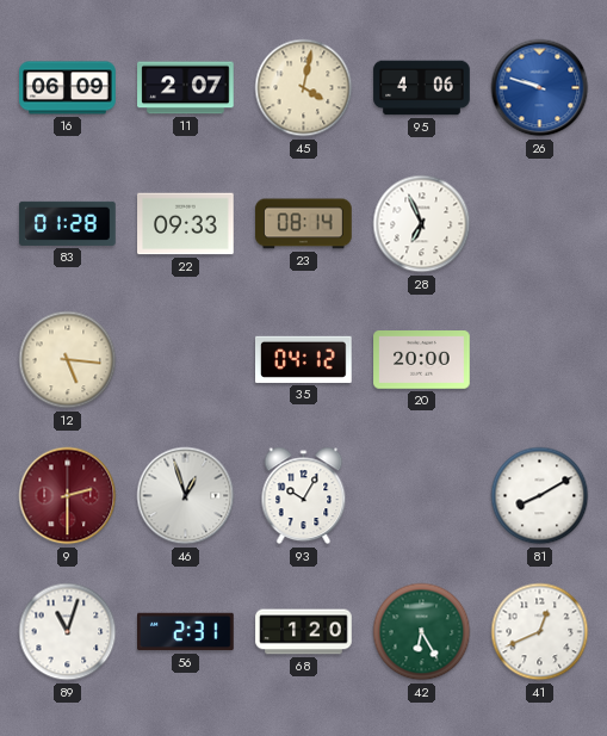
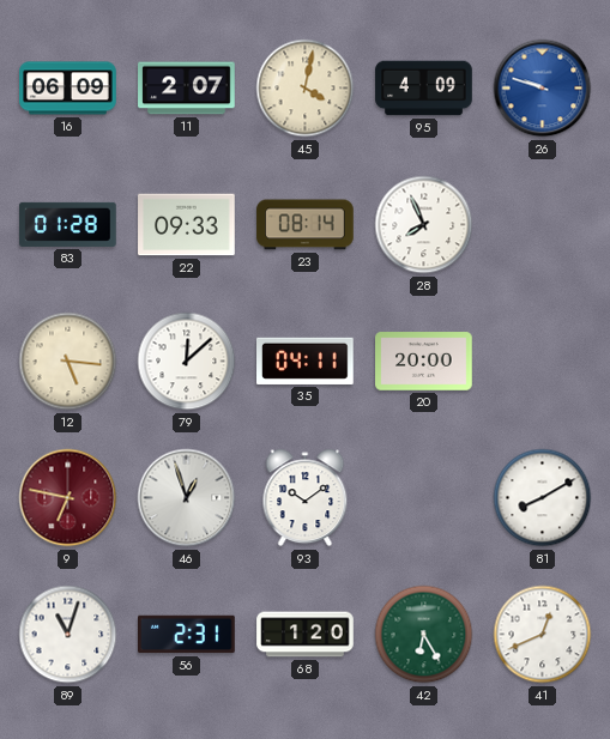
95: 4:06 -> 4:09 (424, 89)
28: 6:56 -> 7:56 (424, 225)
79: none -> 12:08 (187, 362)
35: 04:12 -> 04:11 (306, 361)
9: 2:30 -> 6:47 (68, 498)
93: 10:05 -> 10:09 (306, 498)
